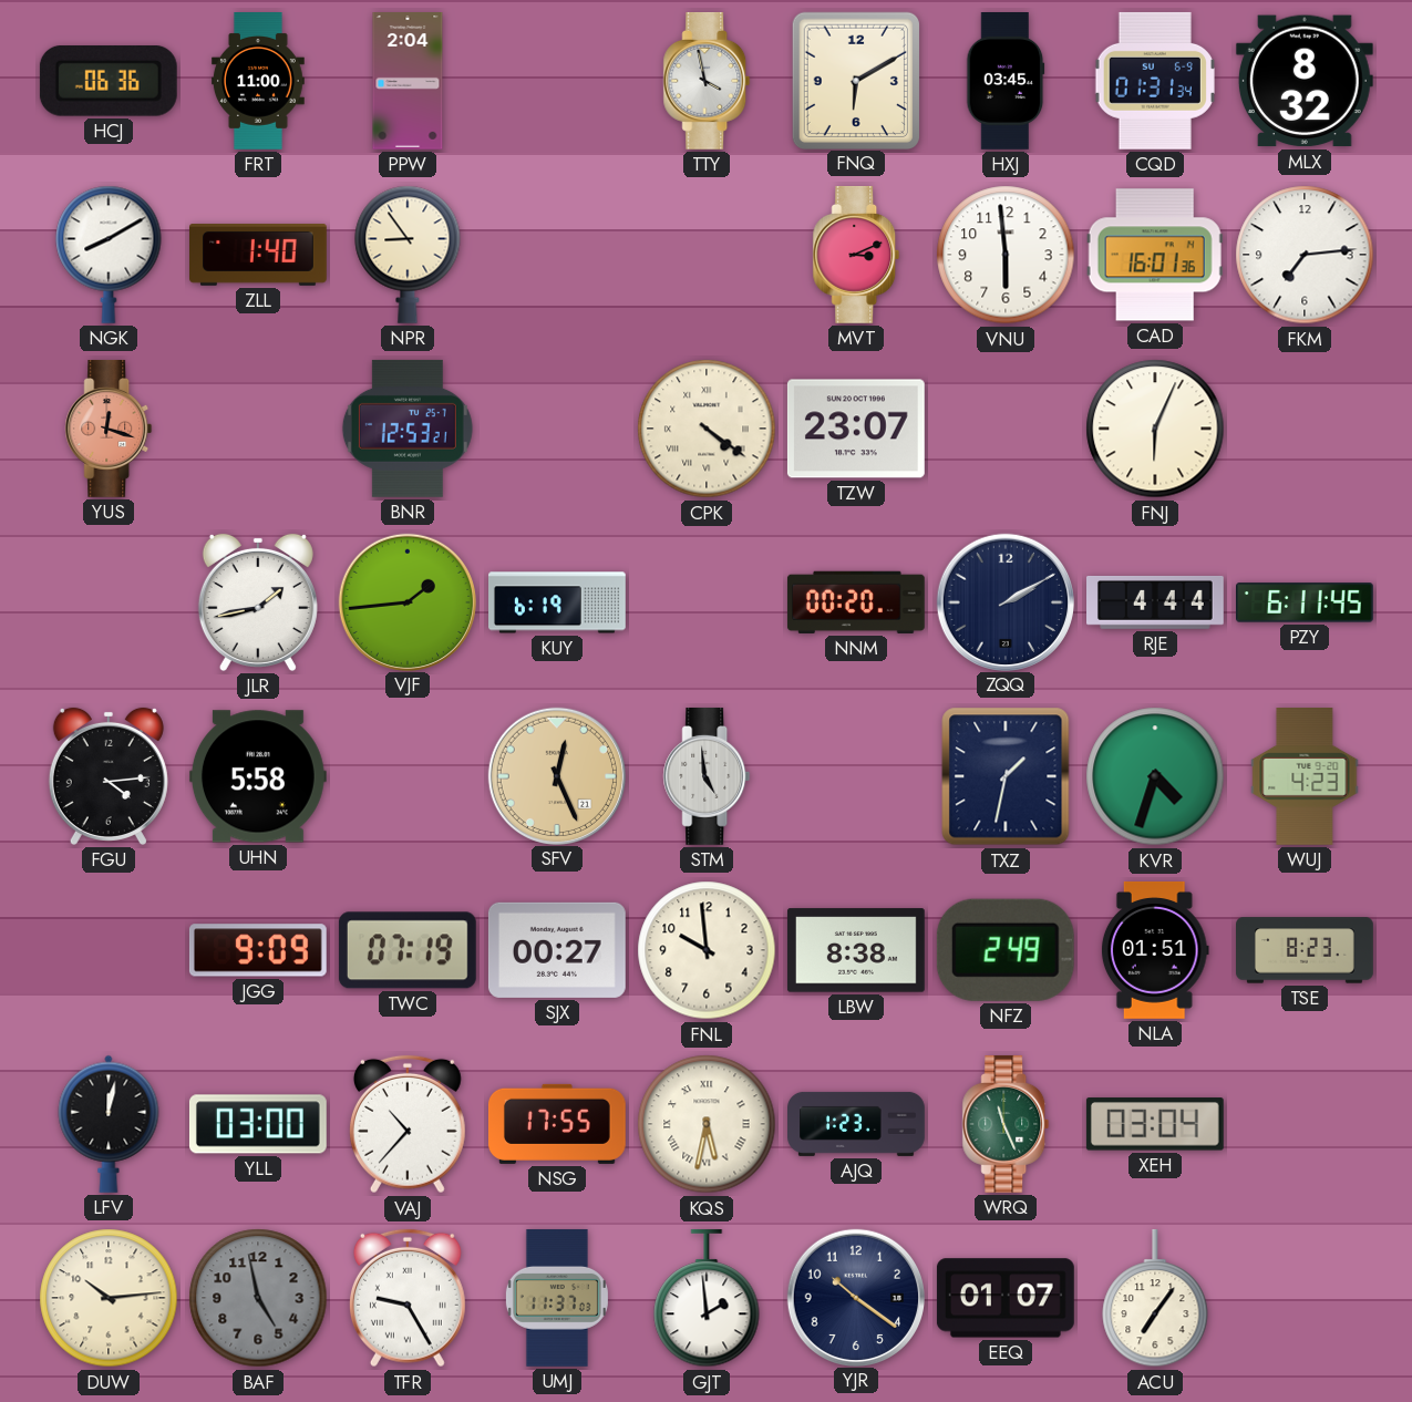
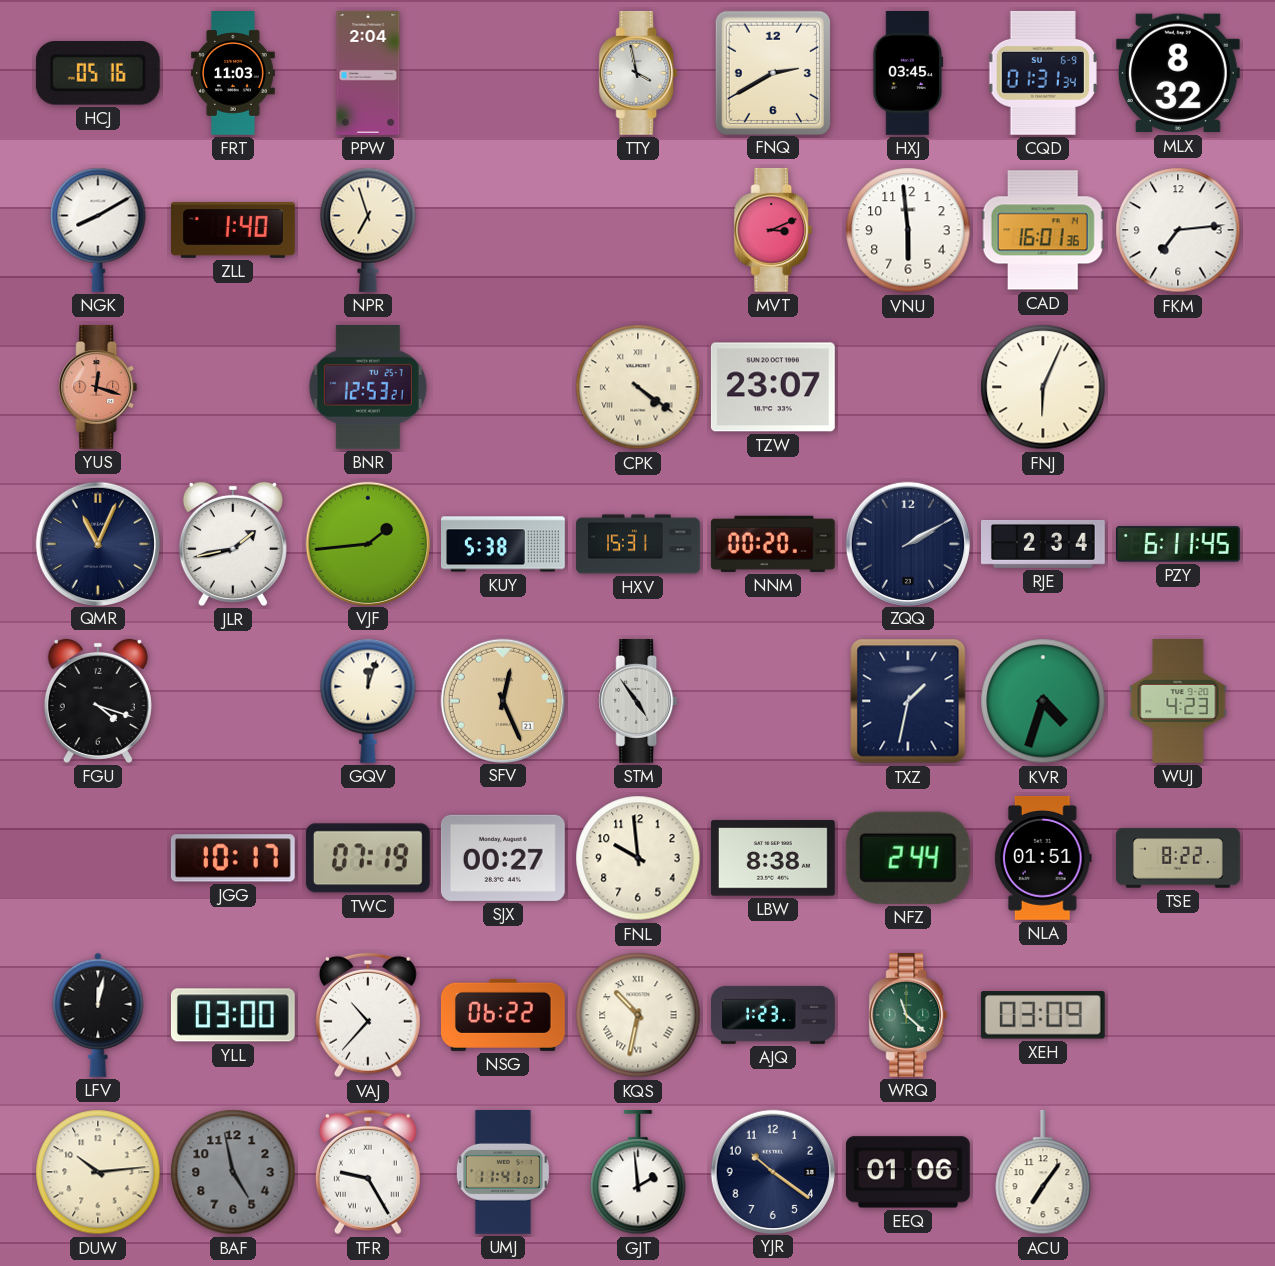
HCJ: 06:36 -> 05:16 (98, 74)
FRT: 11:00 -> 11:03 (233, 74)
FNQ: 6:10 -> 2:40 (772, 72)
NPR: 8:54 -> 6:57 (368, 230)
QMR: none -> 11:04 (97, 543)
KUY: 6:19 -> 5:38 (504, 544)
HXV: none -> 15:31 (638, 544)
RJE: 4:44 -> 2:34 (1044, 544)
FGU: 4:14 -> 4:18 (98, 701)
UHN: 5:58 -> none (258, 776)
GQV: none -> 12:03 (368, 701)
STM: 4:59 -> 4:54 (638, 701)
JGG: 9:09 -> 10:17 (233, 858)
NFZ: 2:49 -> 2:44 (908, 858)
TSE: 8:23 -> 8:22 (1179, 858)
NSG: 17:55 -> 06:22 (503, 1015)
KQS: 5:32 -> 10:32 (638, 1015)
WRQ: 11:26 -> 11:22 (908, 1015)
XEH: 03:04 -> 03:09 (1043, 1015)
UMJ: 11:37 -> 11:41 (503, 1172)
EEQ: 01:07 -> 01:06 (908, 1172)
